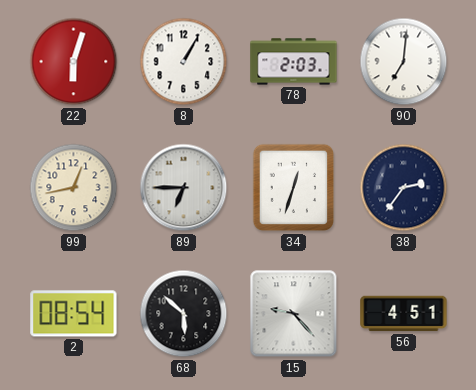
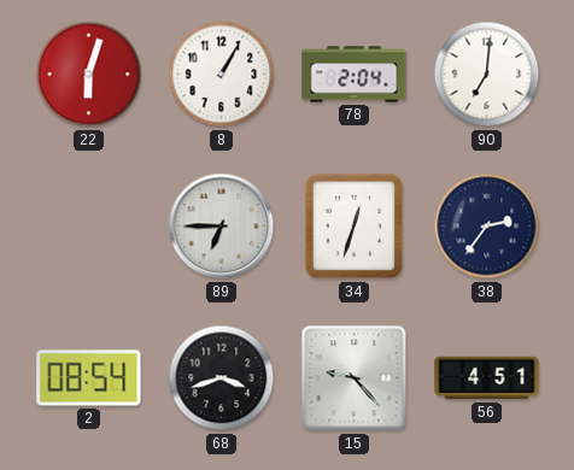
78: 2:03 -> 2:04 (355, 75)
99: 12:43 -> none (74, 188)
68: 5:52 -> 3:42 (222, 378)
